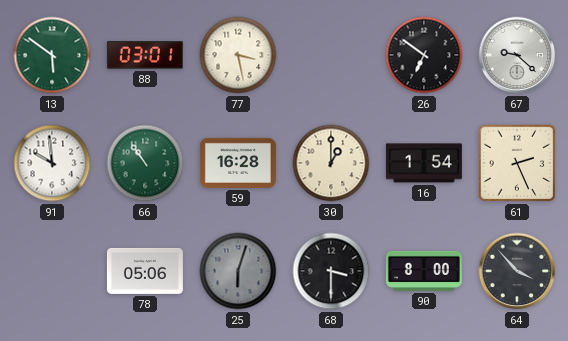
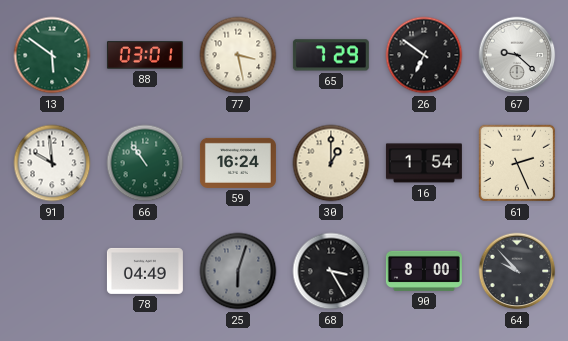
65: none -> 7:29 (331, 55)
59: 16:28 -> 16:24 (238, 163)
78: 05:06 -> 04:49 (145, 271)
68: 3:30 -> 3:25 (331, 271)
64: 3:53 -> 9:53 (517, 271)
